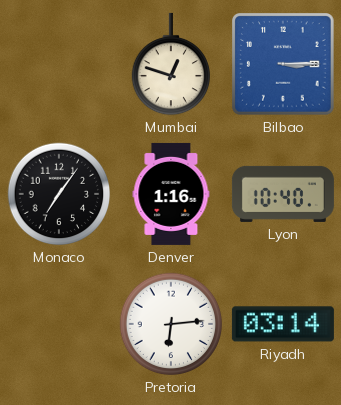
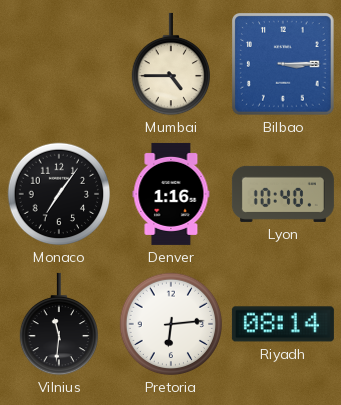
Mumbai: 12:48 -> 4:45 (170, 64)
Vilnius: none -> 11:31 (58, 324)
Riyadh: 03:14 -> 08:14 (283, 324)
